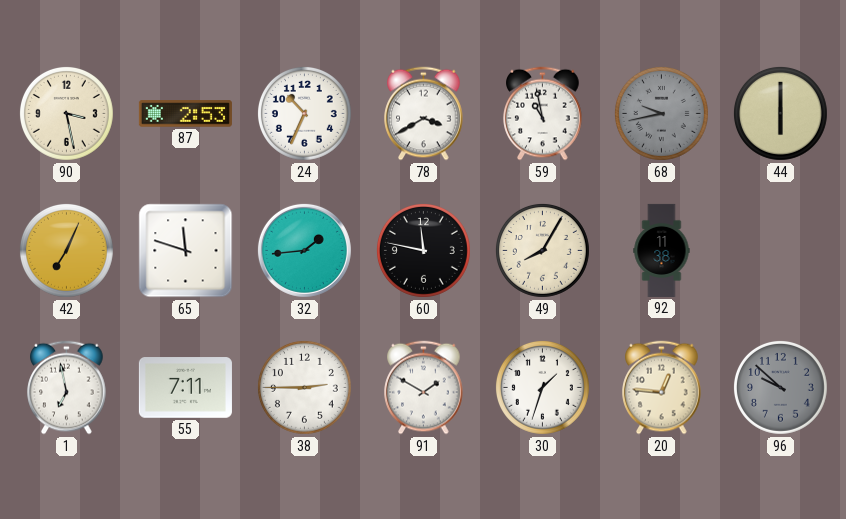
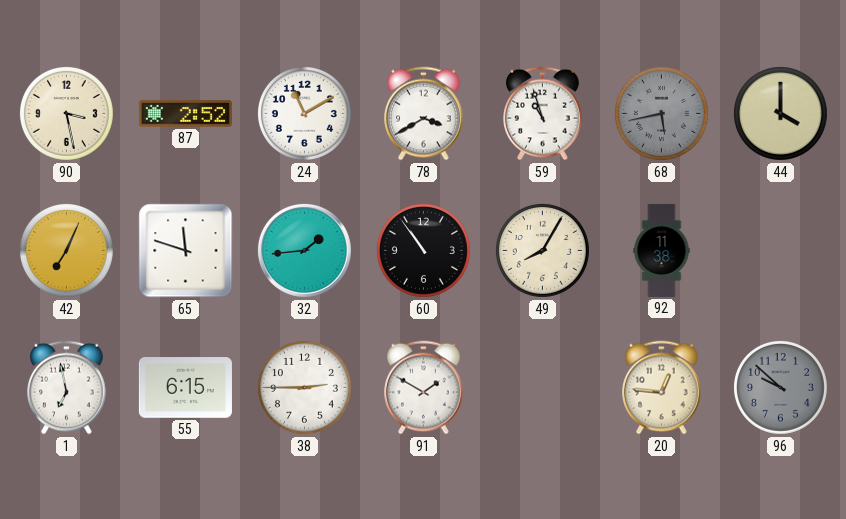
87: 2:53 -> 2:52 (185, 114)
24: 10:34 -> 11:10 (304, 113)
59: 10:58 -> 10:57 (543, 114)
68: 9:43 -> 5:43 (661, 113)
44: 6:00 -> 4:00 (780, 113)
60: 11:47 -> 10:54 (423, 250)
55: 7:11 -> 6:15 (185, 388)
30: 1:33 -> none (542, 387)
